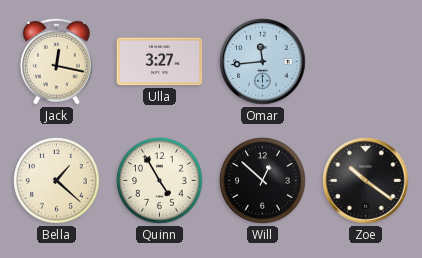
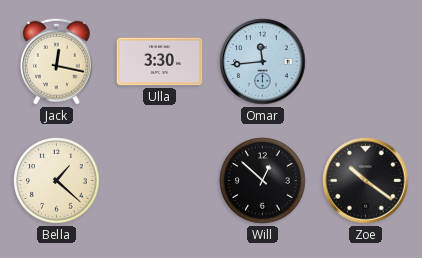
Ulla: 3:27 -> 3:30 (160, 62)
Quinn: 4:55 -> none (160, 181)
